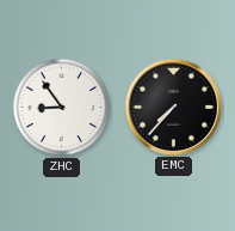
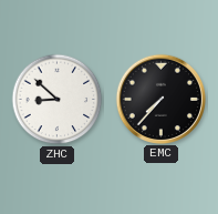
ZHC: 8:54 -> 8:52 (58, 100)
